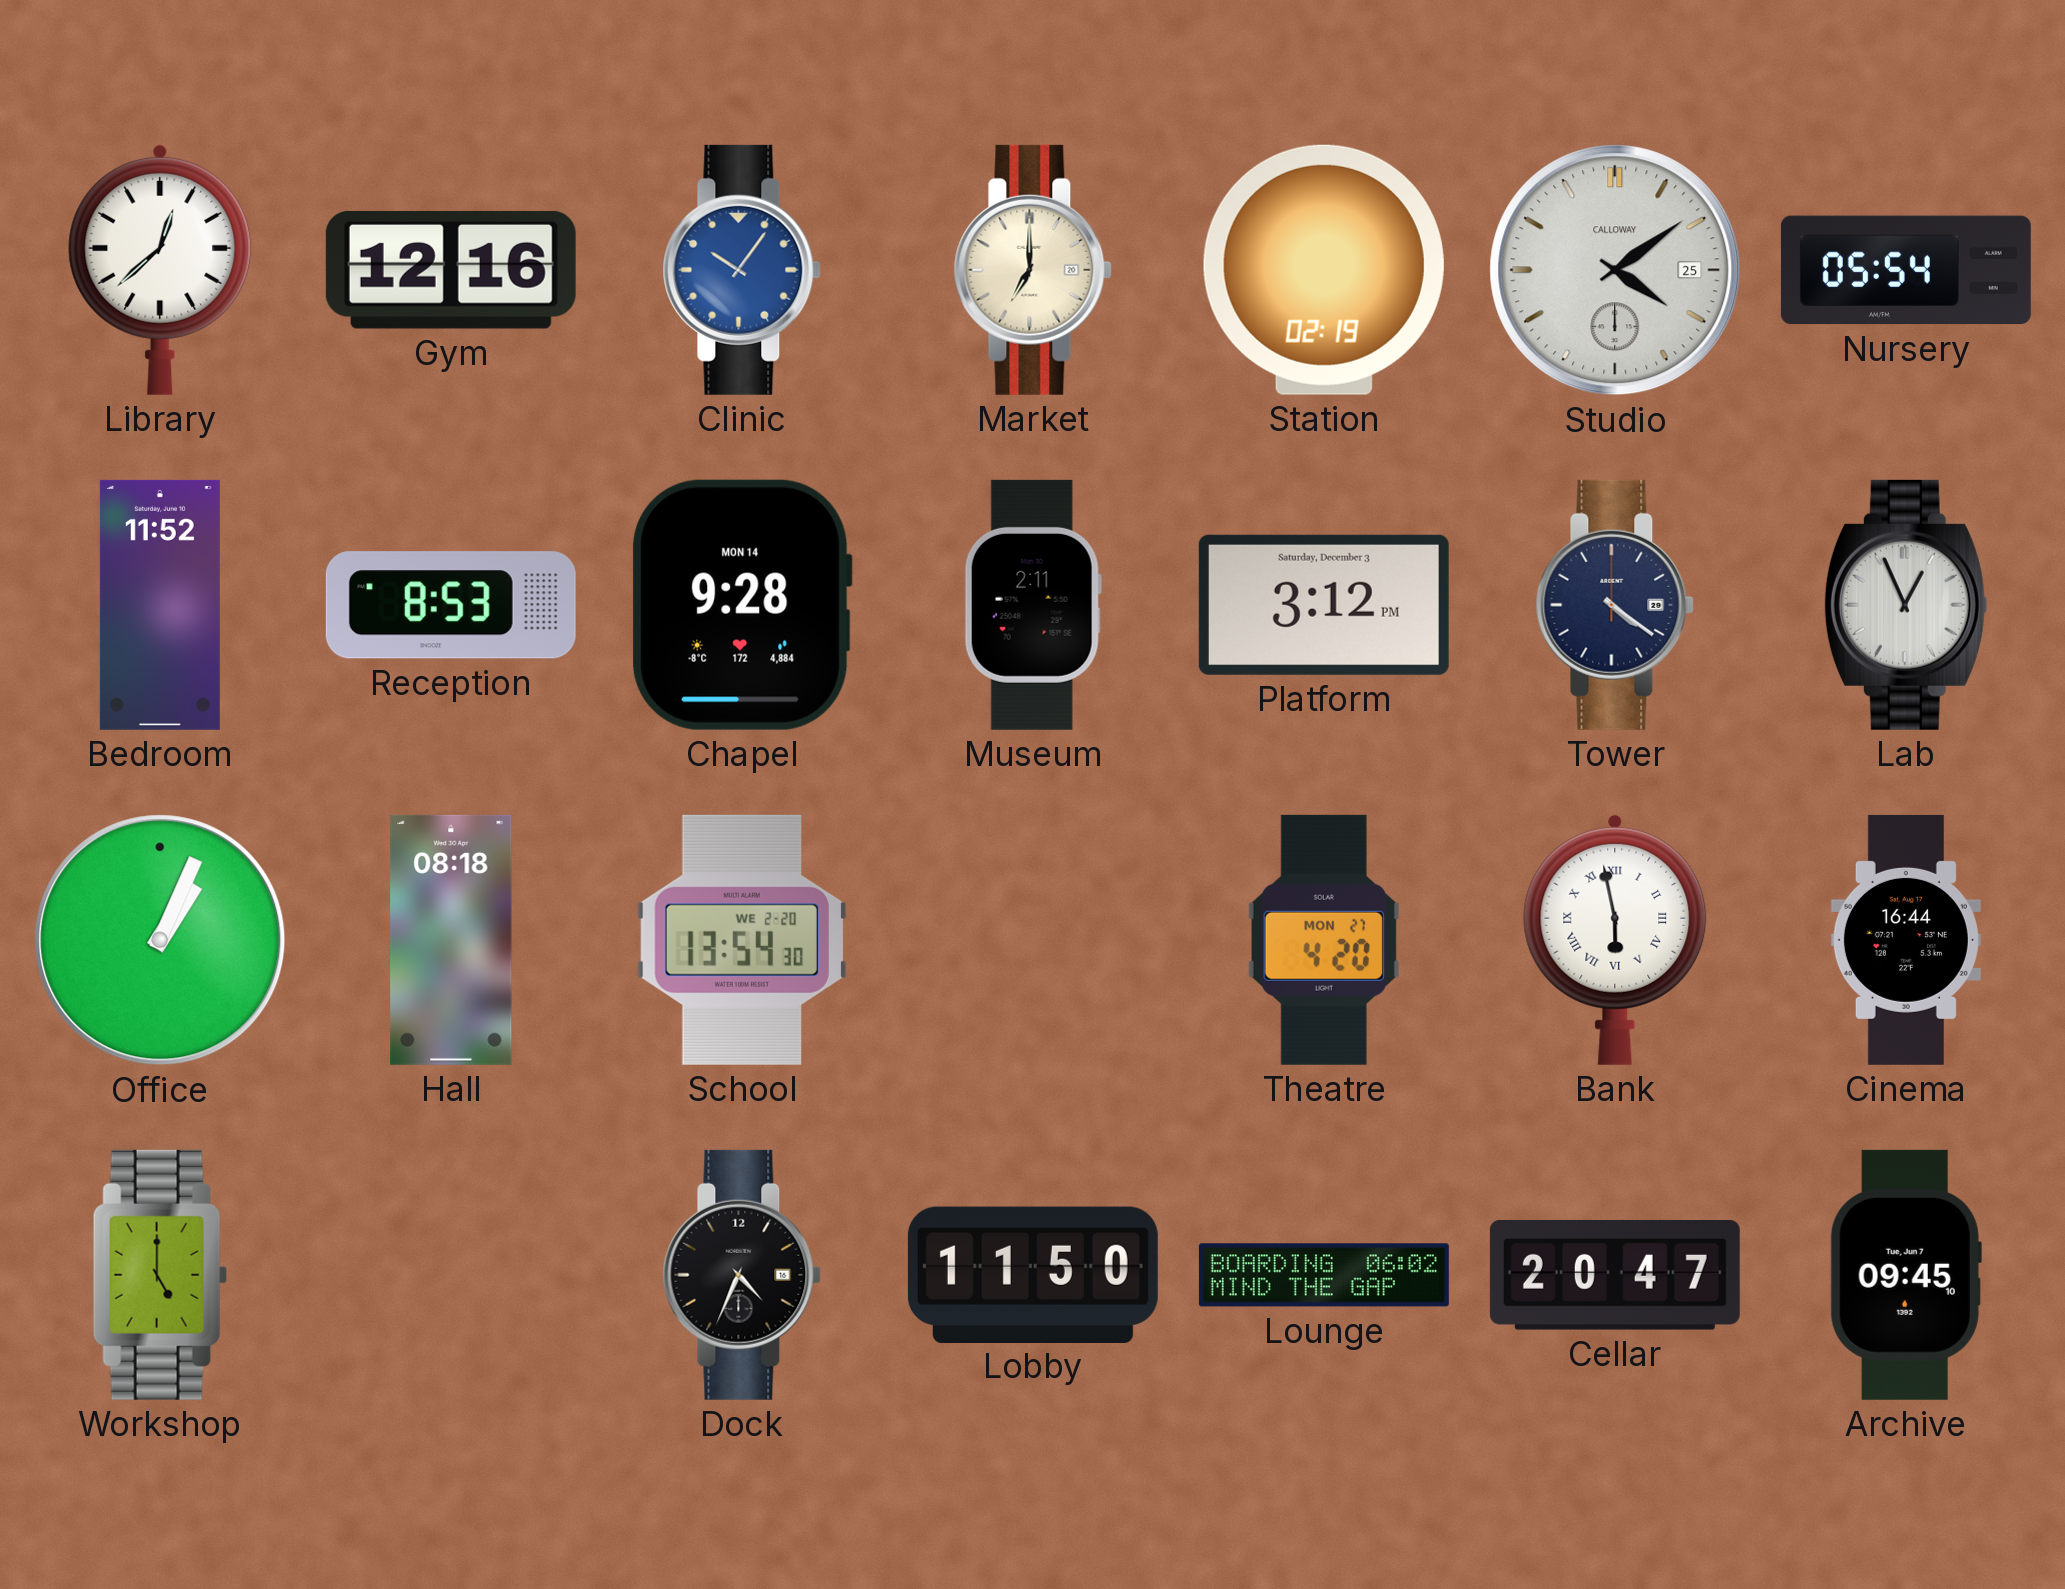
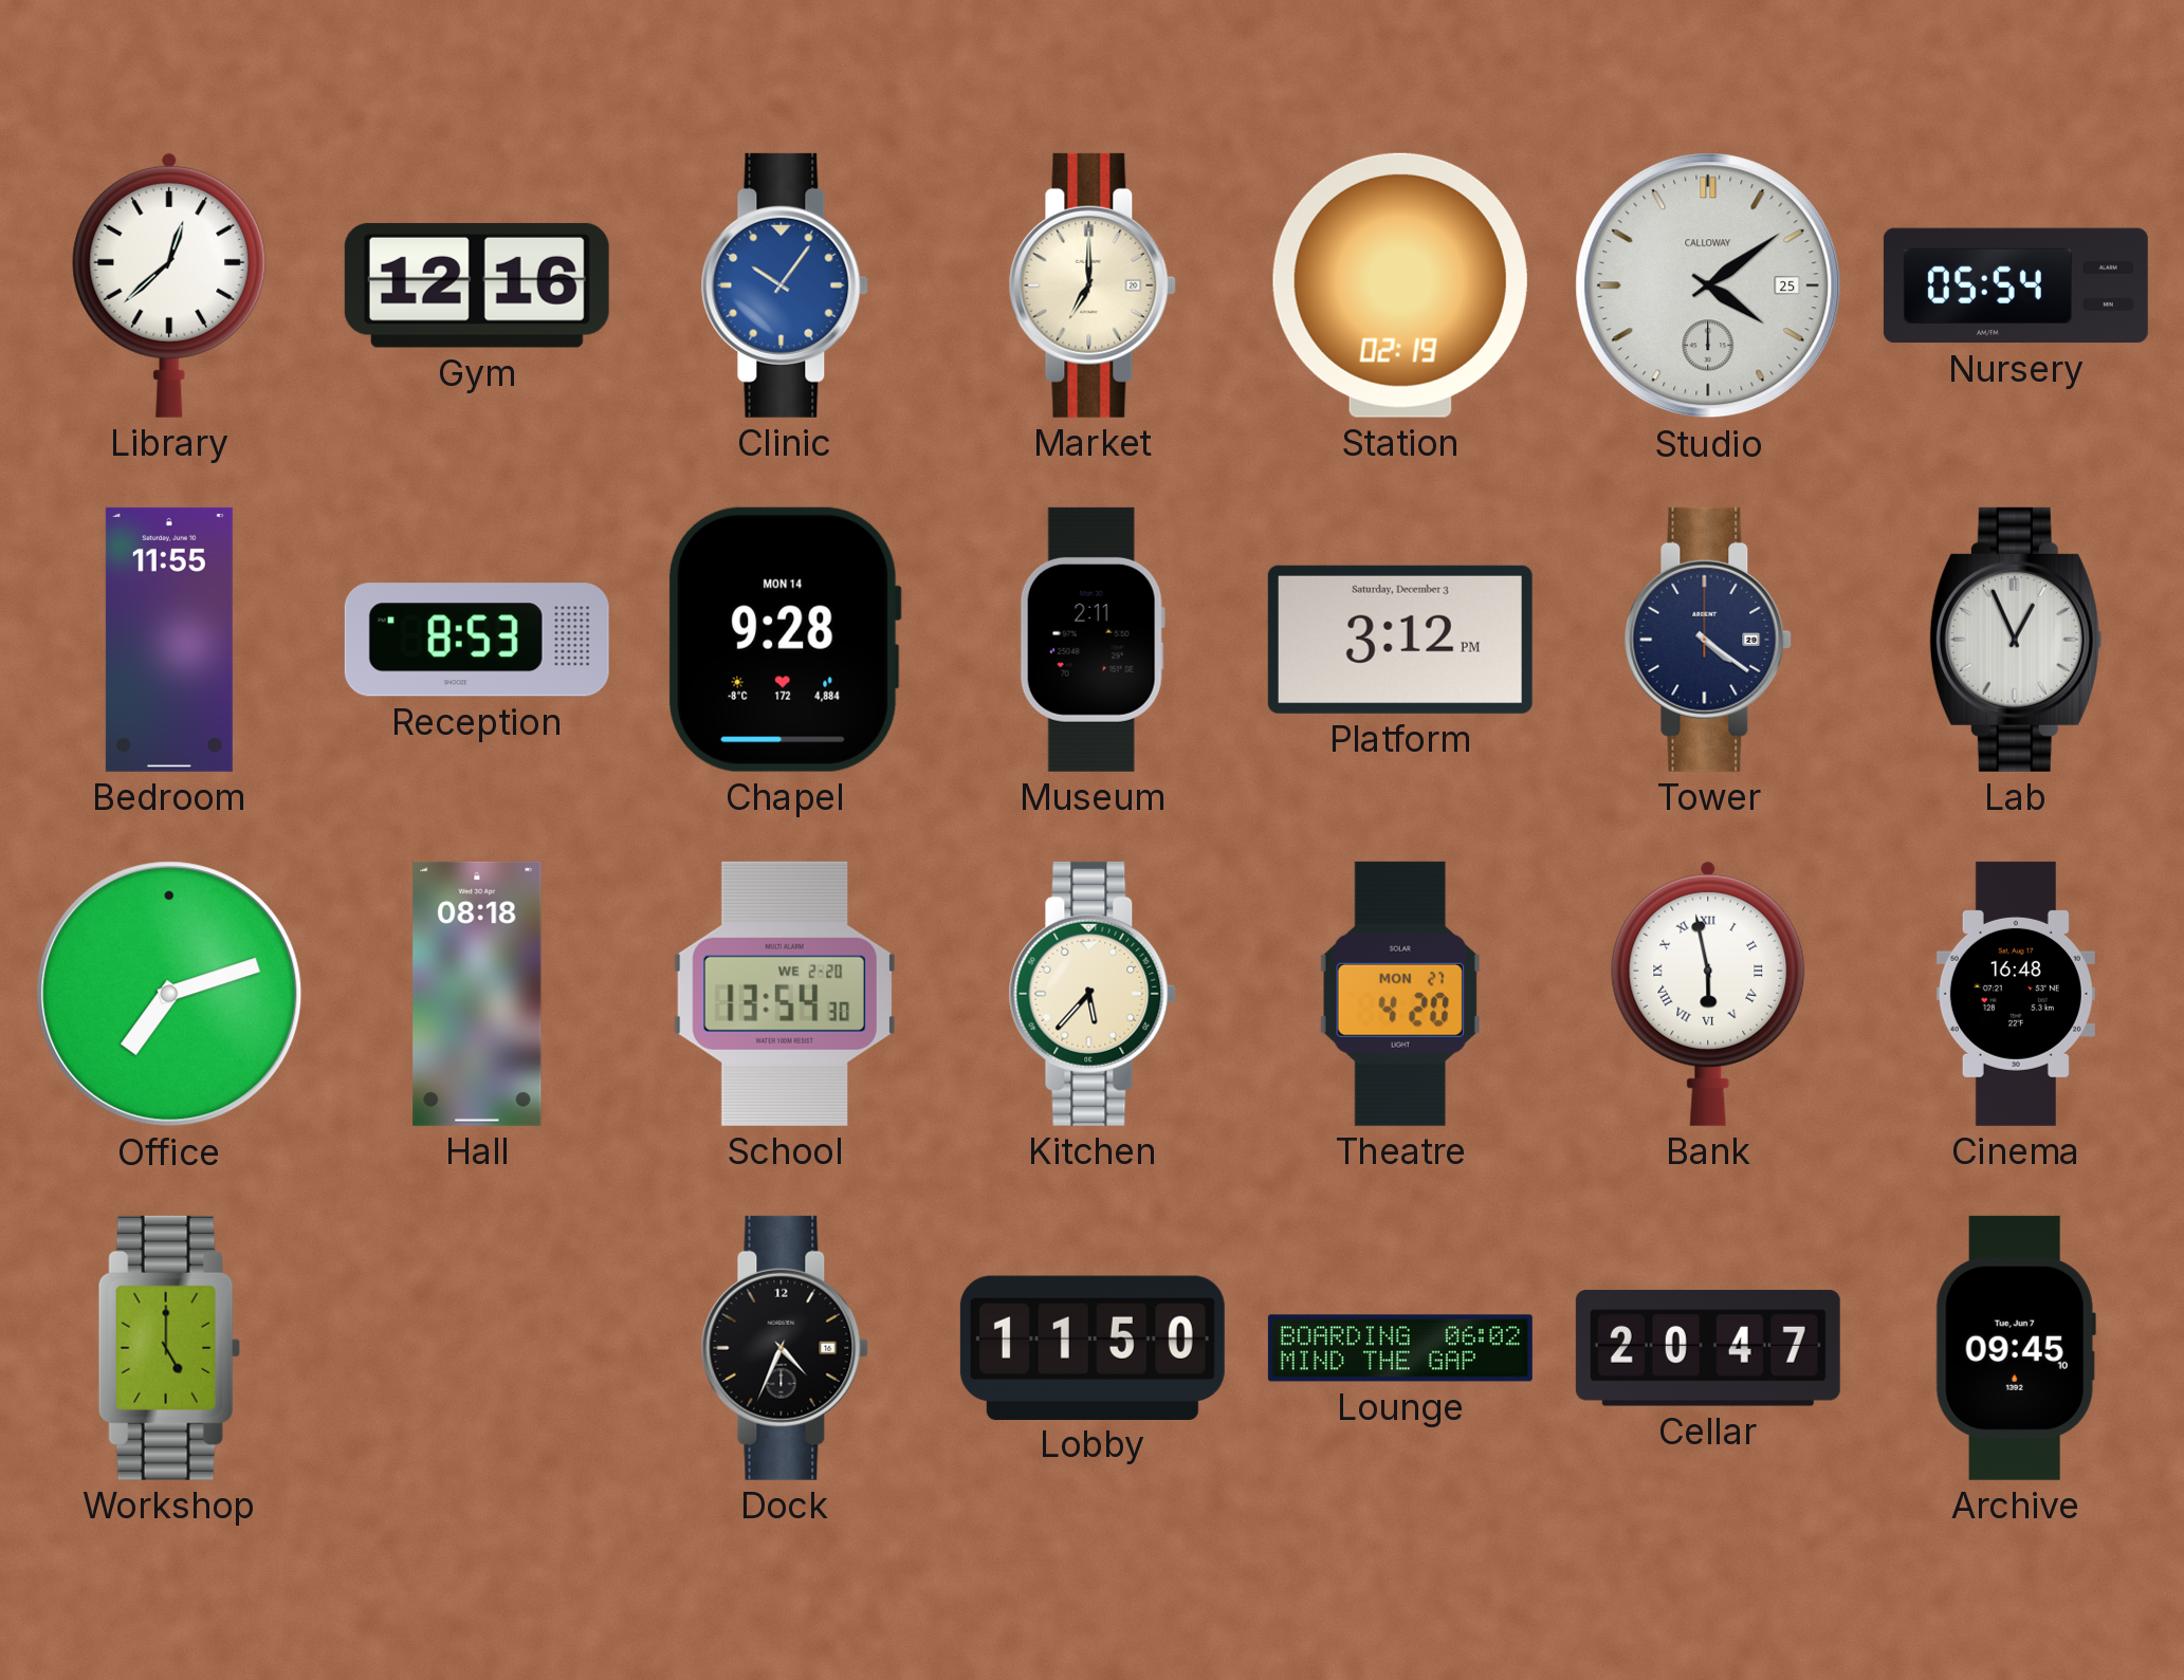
Bedroom: 11:52 -> 11:55 (169, 640)
Office: 1:04 -> 7:12 (169, 994)
Kitchen: none -> 5:37 (1093, 994)
Cinema: 16:44 -> 16:48 (2016, 994)
